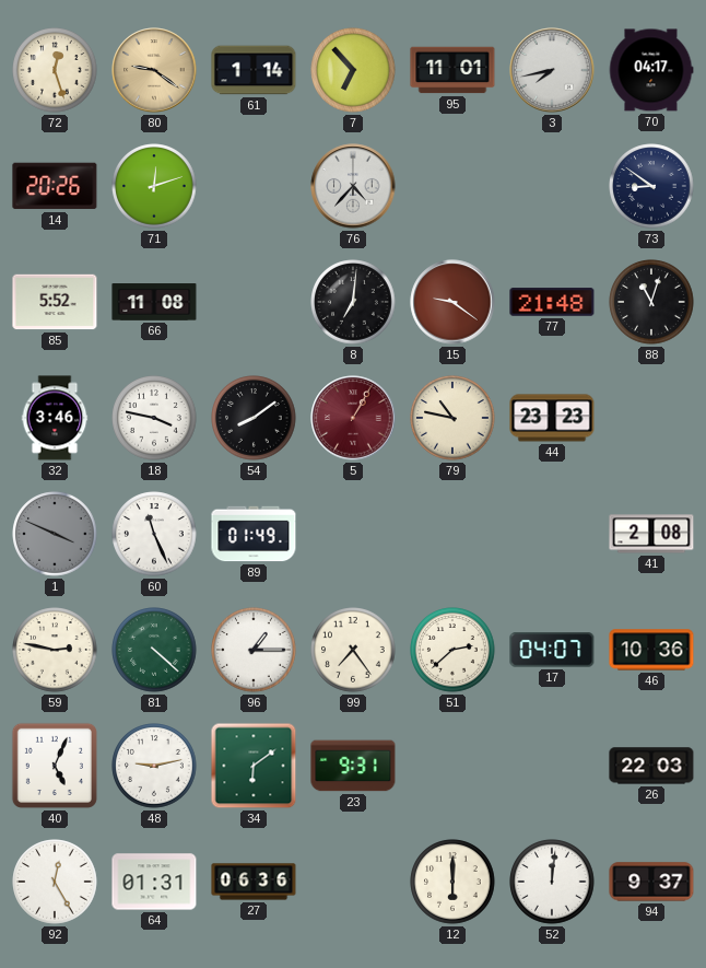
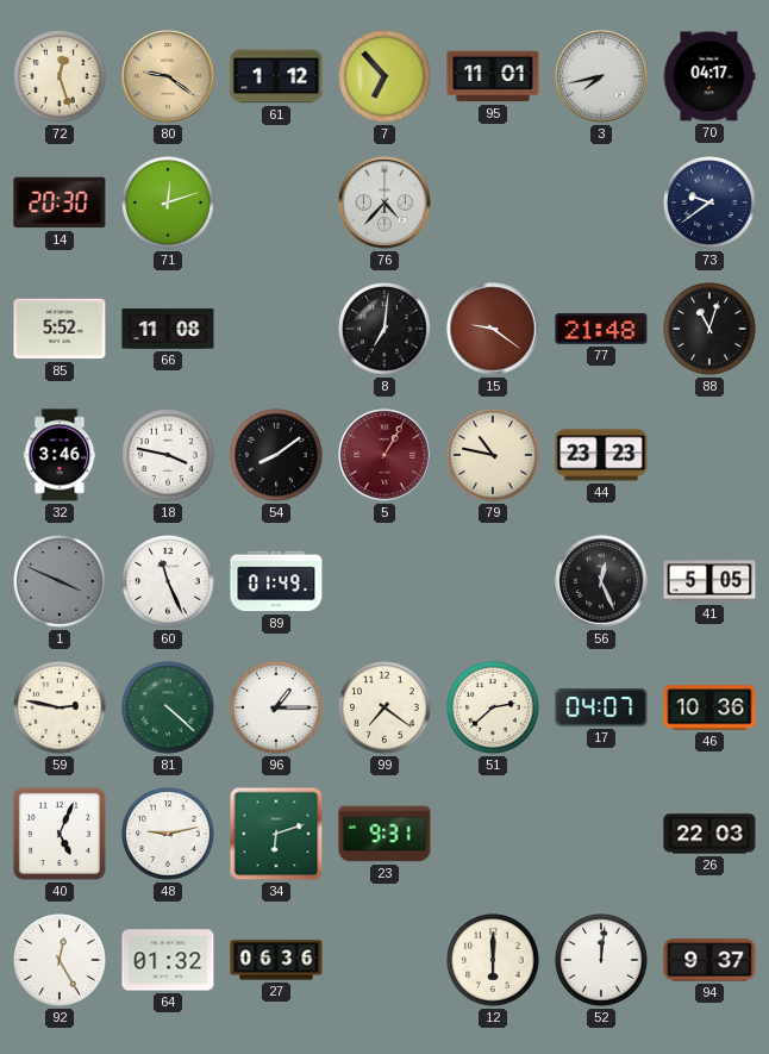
61: 1:14 -> 1:12 (276, 76)
14: 20:26 -> 20:30 (60, 202)
73: 8:51 -> 9:39 (709, 202)
56: none -> 12:26 (601, 581)
41: 2:08 -> 5:05 (709, 581)
99: 7:24 -> 7:21 (384, 707)
34: 6:09 -> 6:12 (276, 834)
64: 01:31 -> 01:32 (168, 960)
